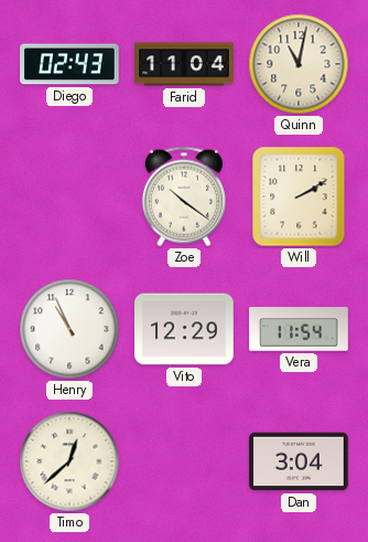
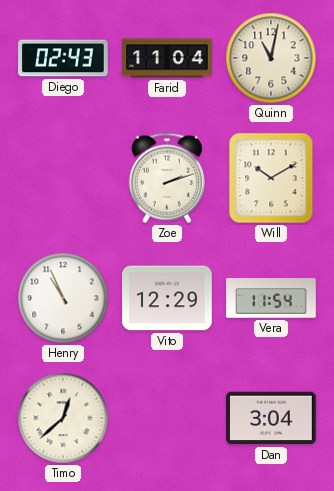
Zoe: 10:21 -> 2:12 (166, 178)
Will: 2:10 -> 10:10 (271, 178)
